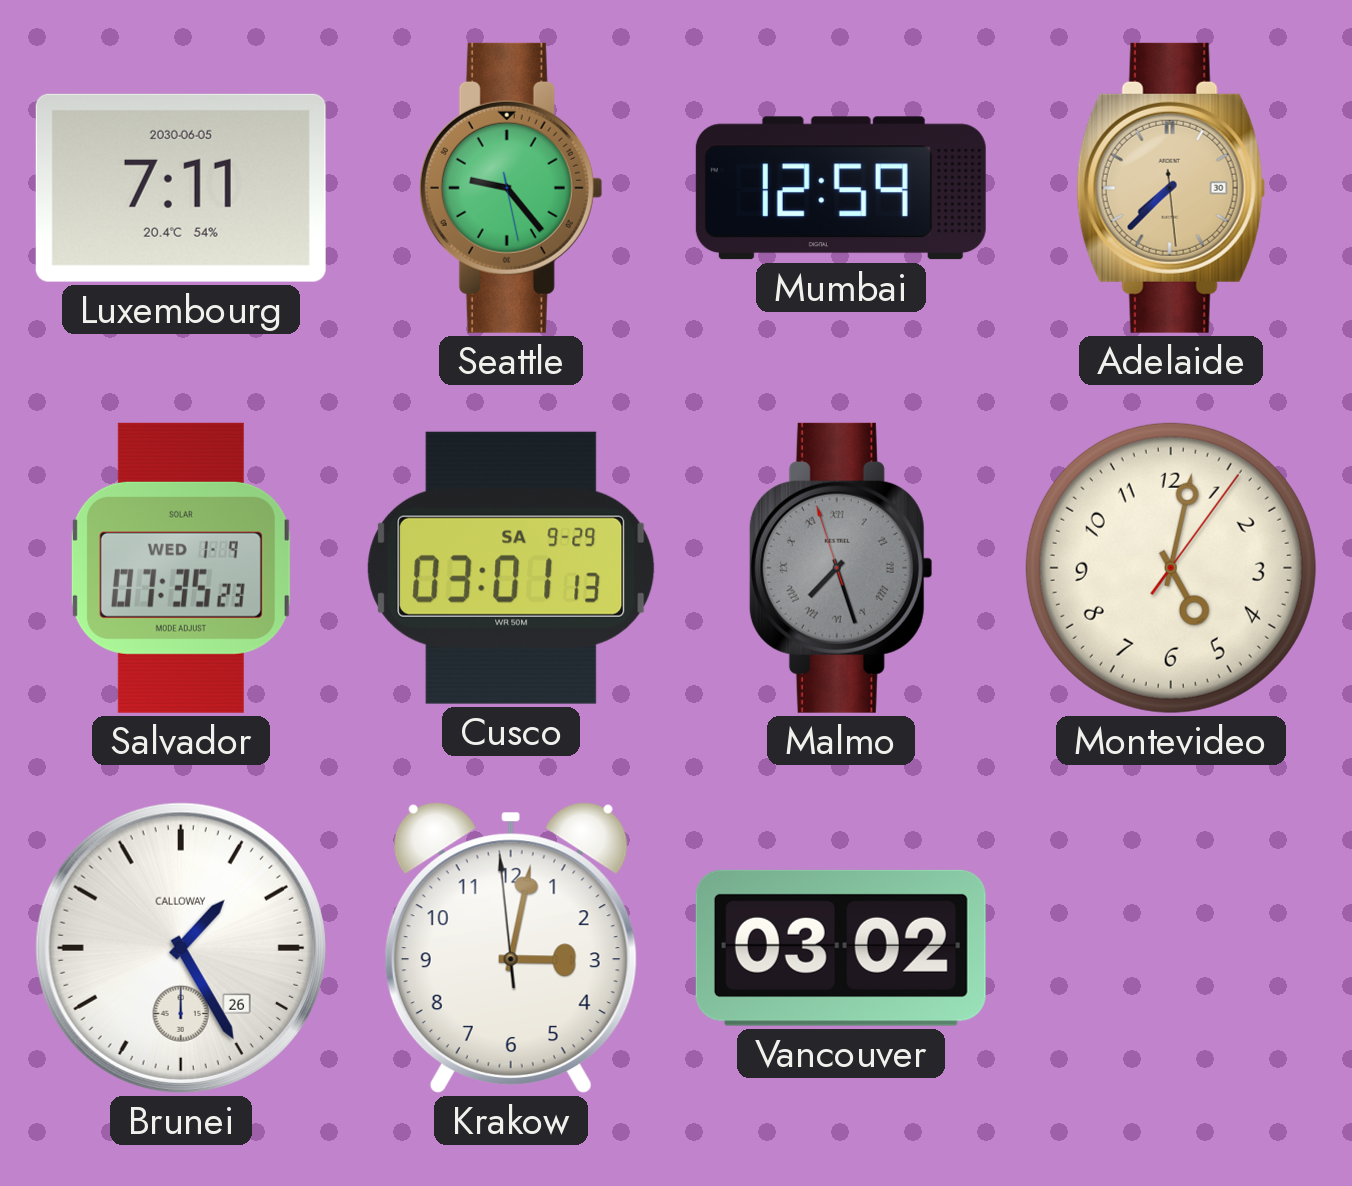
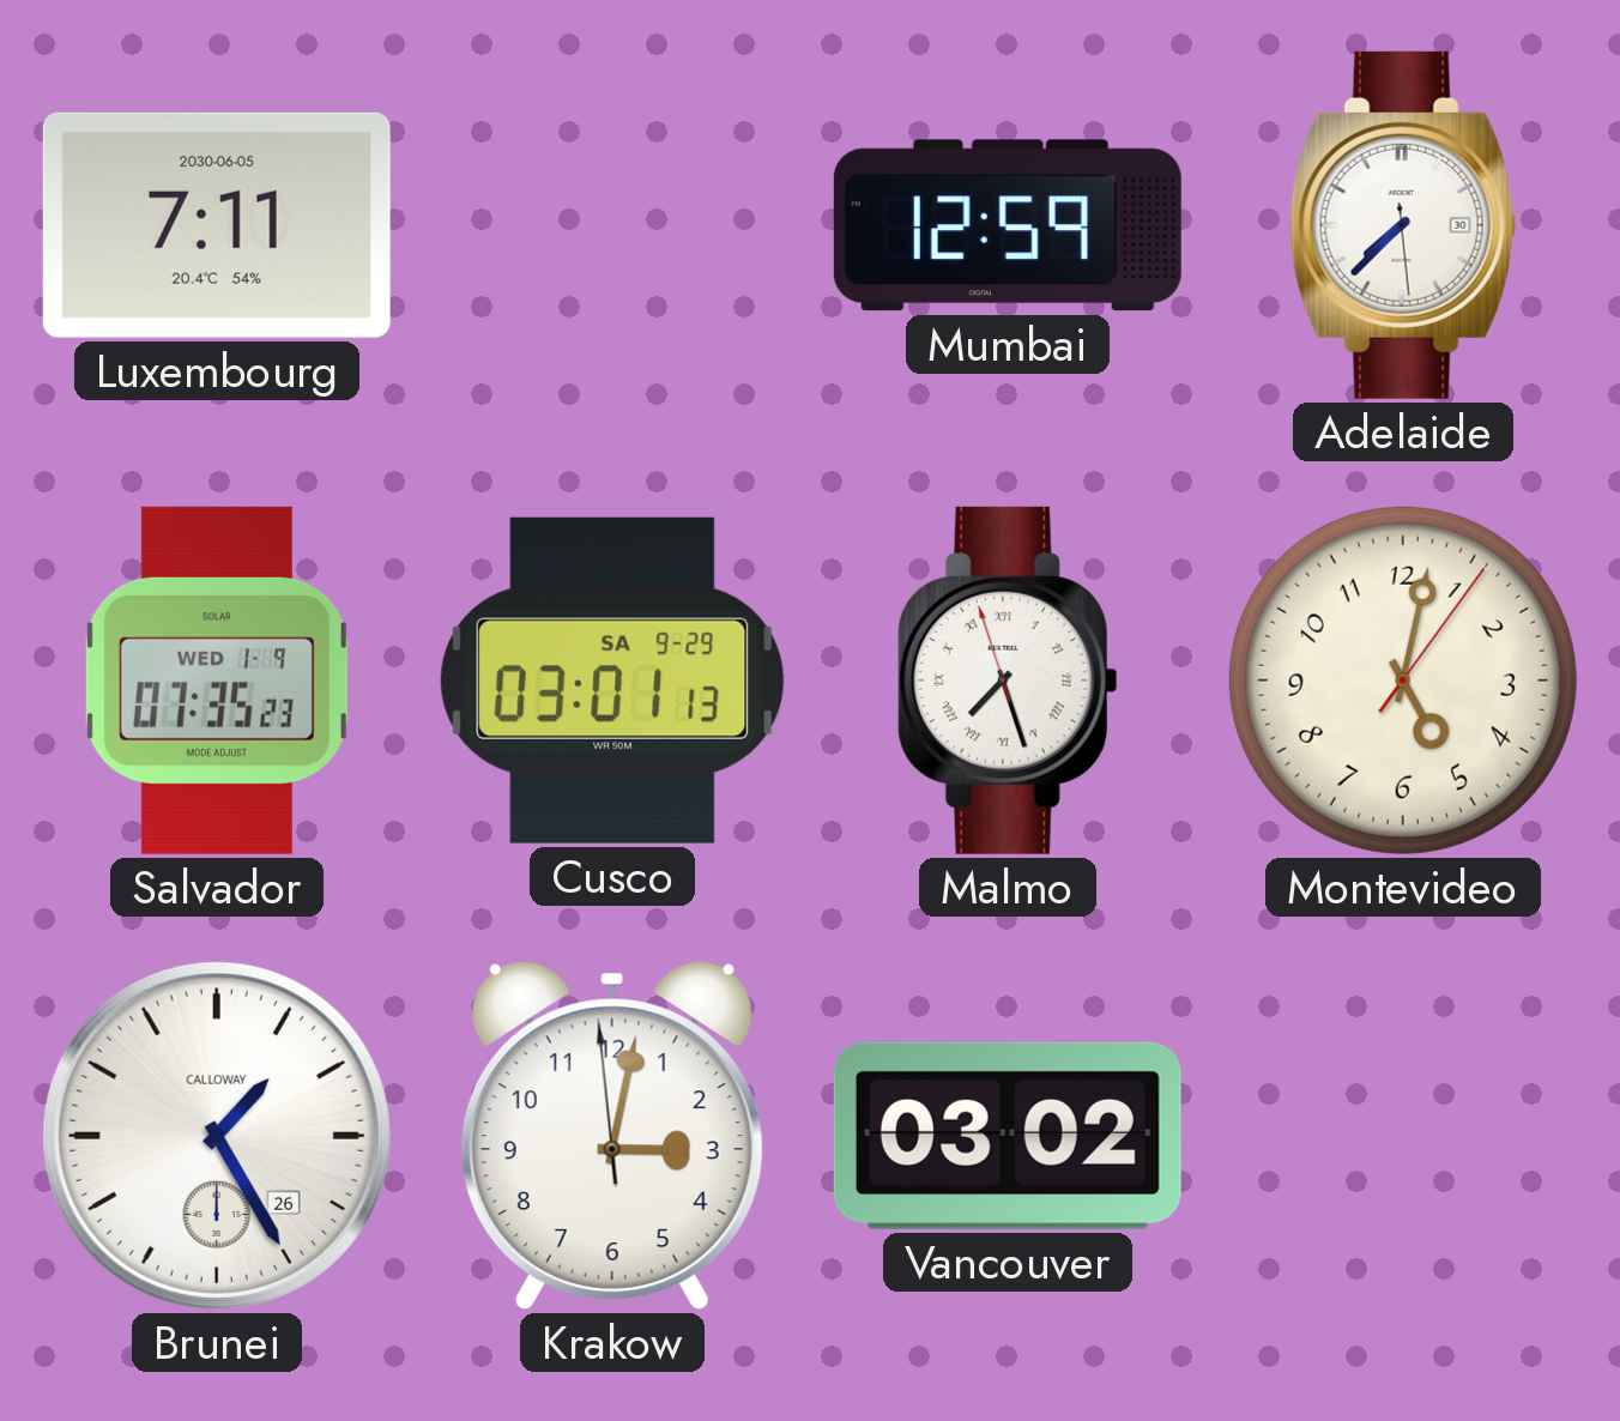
Seattle: 9:23 -> none (511, 188)
Adelaide dial: champagne -> white (1403, 225)
Malmo dial: grey -> white (1008, 681)
